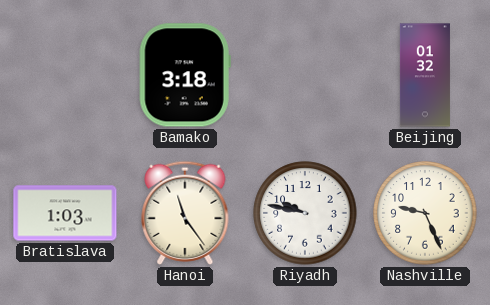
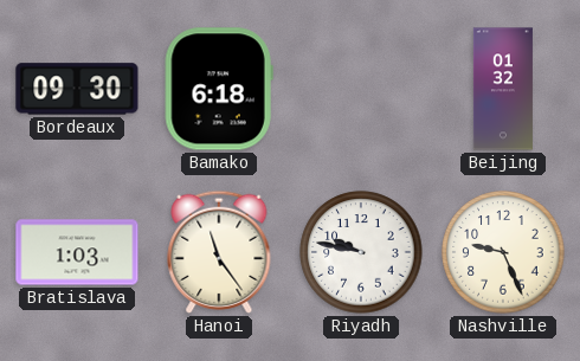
Bordeaux: none -> 09:30 (77, 89)
Bamako: 3:18 -> 6:18 (219, 89)
